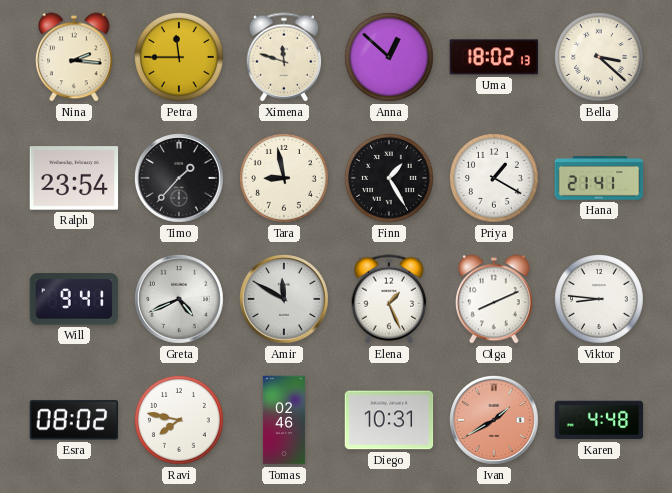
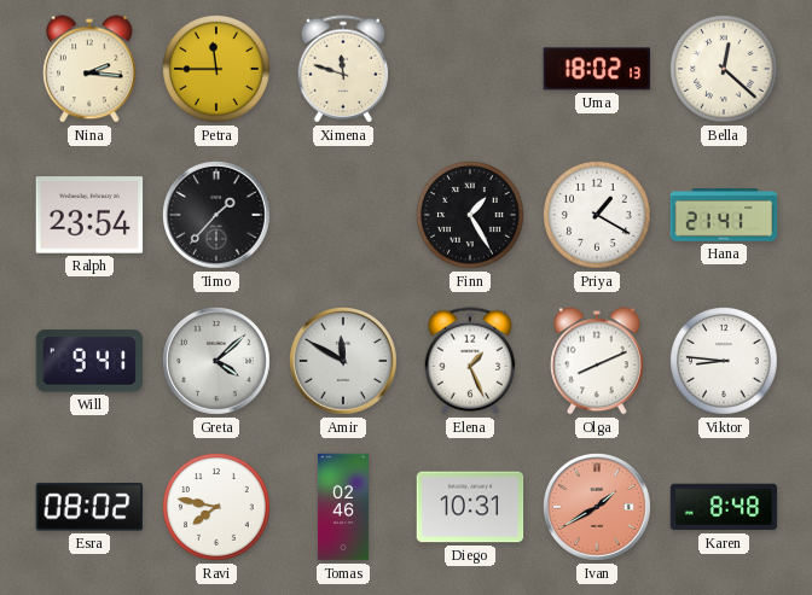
Anna: 12:52 -> none (390, 58)
Bella: 3:22 -> 12:22 (725, 70)
Tara: 8:58 -> none (285, 179)
Greta: 4:41 -> 4:08 (217, 362)
Karen: 4:48 -> 8:48 (724, 507)
